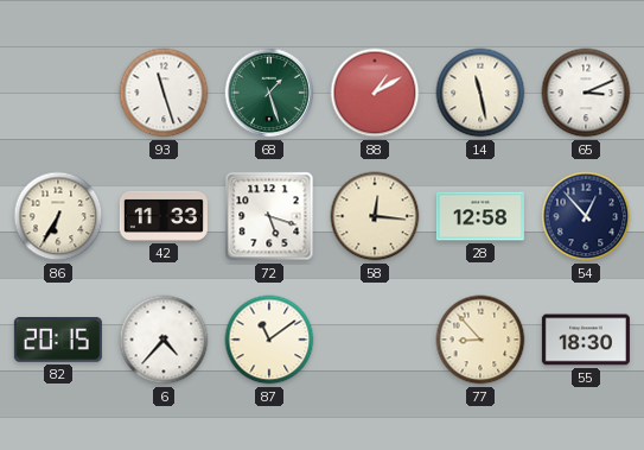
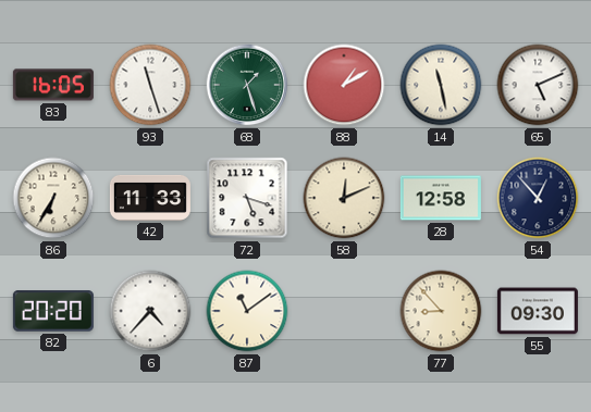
83: none -> 16:05 (53, 85)
65: 3:11 -> 5:11 (538, 85)
58: 12:16 -> 12:11 (344, 198)
82: 20:15 -> 20:20 (53, 311)
55: 18:30 -> 09:30 (538, 311)
